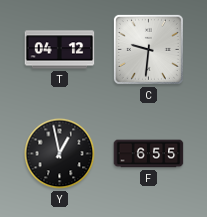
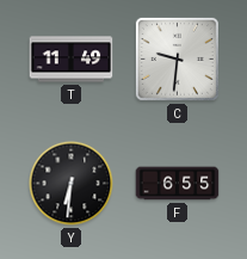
T: 04:12 -> 11:49 (72, 60)
Y: 12:58 -> 6:31 (72, 184)
